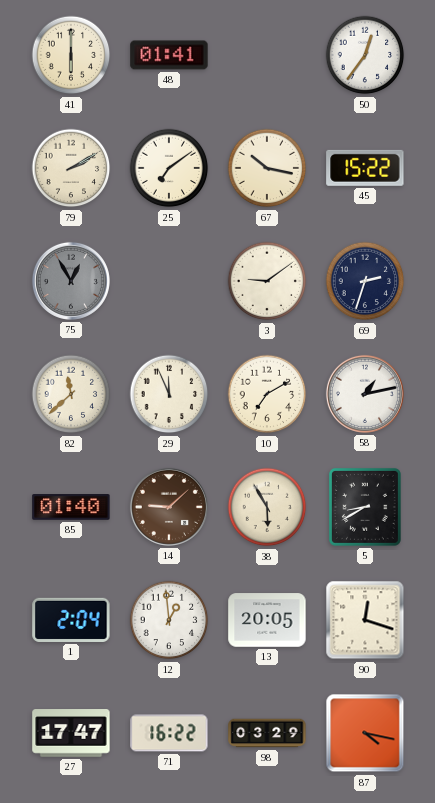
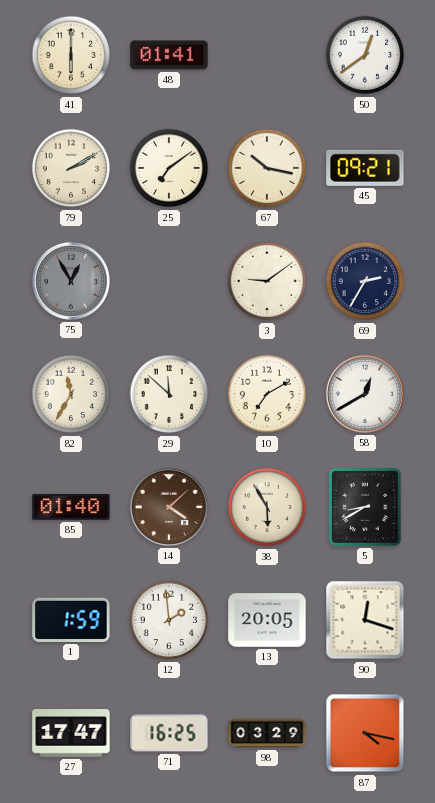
50: 12:36 -> 12:39 (365, 55)
45: 15:22 -> 09:21 (365, 168)
69: 2:33 -> 2:35 (365, 281)
82: 11:38 -> 11:35 (71, 394)
29: 11:56 -> 11:52 (169, 394)
58: 1:13 -> 12:40 (365, 394)
14: 9:08 -> 4:08 (169, 507)
1: 2:04 -> 1:59 (71, 620)
12: 12:59 -> 1:59 (169, 620)
71: 16:22 -> 16:25 (169, 733)
